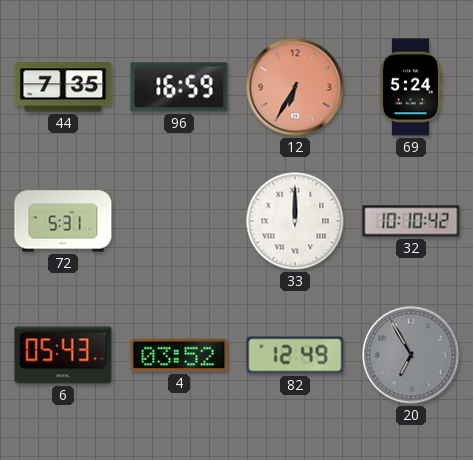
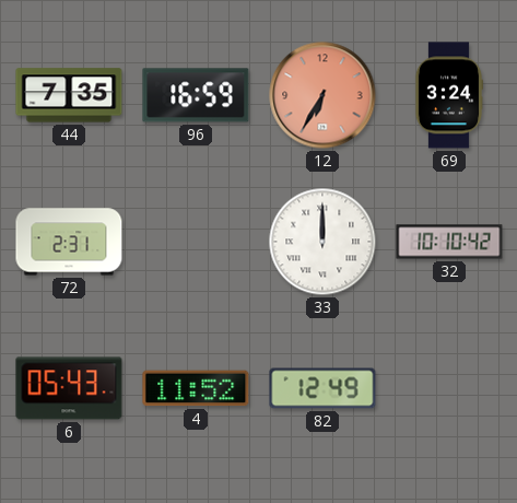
69: 5:24 -> 3:24 (448, 95)
72: 5:31 -> 2:31 (69, 242)
4: 03:52 -> 11:52 (196, 388)
20: 6:55 -> none (411, 355)
